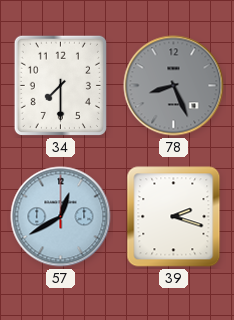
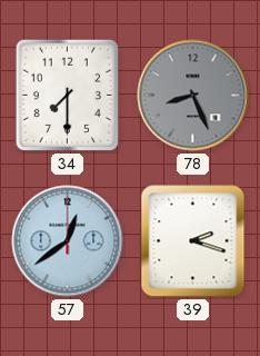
57: 12:40 -> 12:39 (68, 241)
